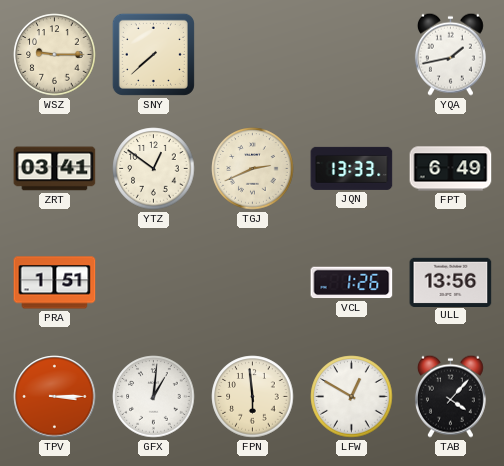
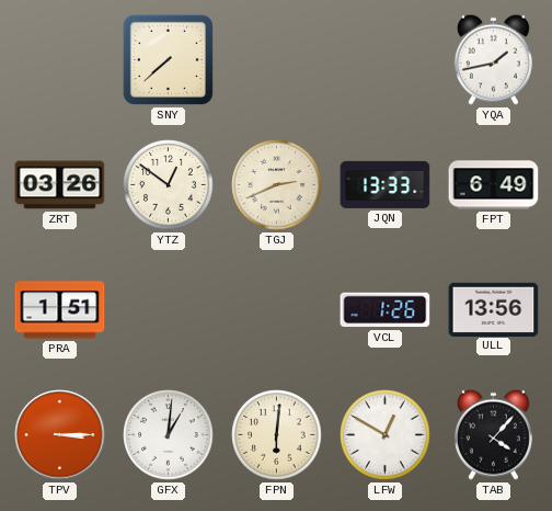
WSZ: 9:15 -> none (55, 55)
ZRT: 03:41 -> 03:26 (60, 185)
FPN: 5:59 -> 6:01 (277, 435)
